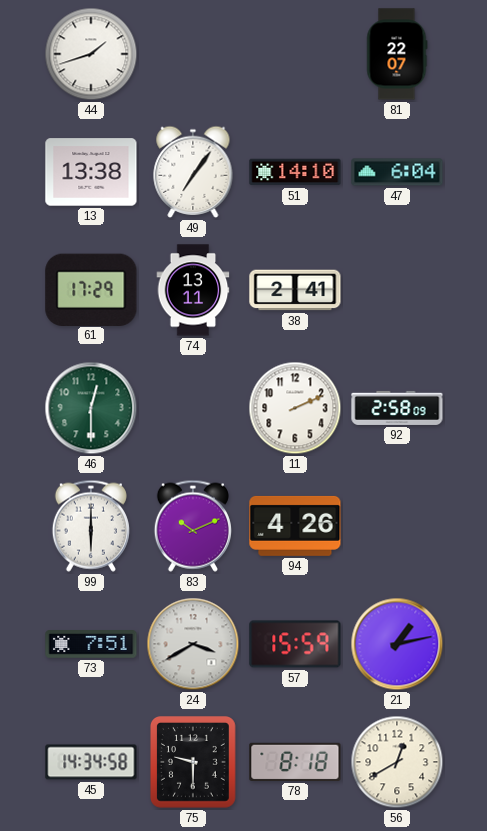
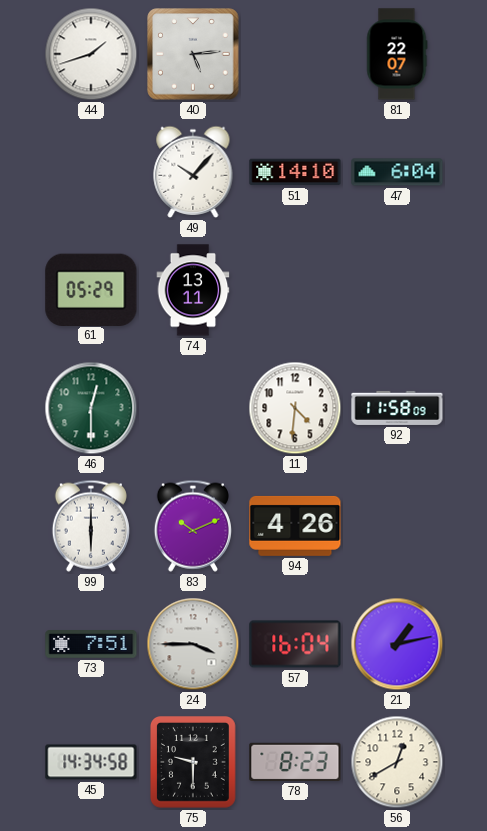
40: none -> 5:14 (193, 54)
13: 13:38 -> none (91, 172)
49: 7:06 -> 10:07 (193, 172)
61: 17:29 -> 05:29 (91, 289)
38: 2:41 -> none (295, 290)
11: 2:11 -> 4:31 (295, 408)
92: 2:58 -> 11:58 (397, 408)
24: 3:40 -> 3:45 (193, 644)
57: 15:59 -> 16:04 (295, 644)
78: 8:18 -> 8:23 (295, 762)
